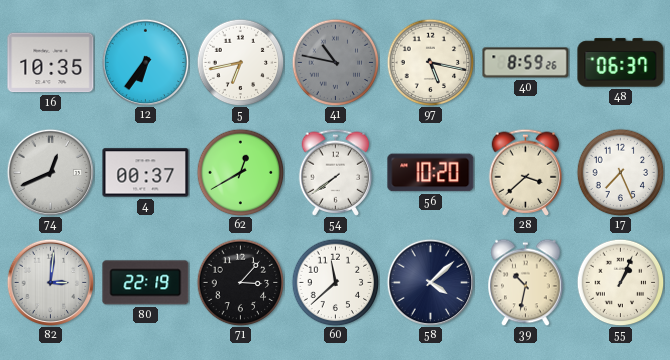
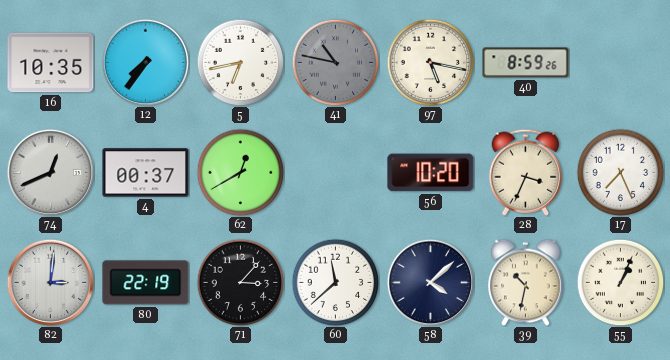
12: 6:36 -> 7:36 (145, 62)
48: 06:37 -> none (621, 63)
54: 7:39 -> none (336, 172)
28: 3:38 -> 3:34 (526, 172)
